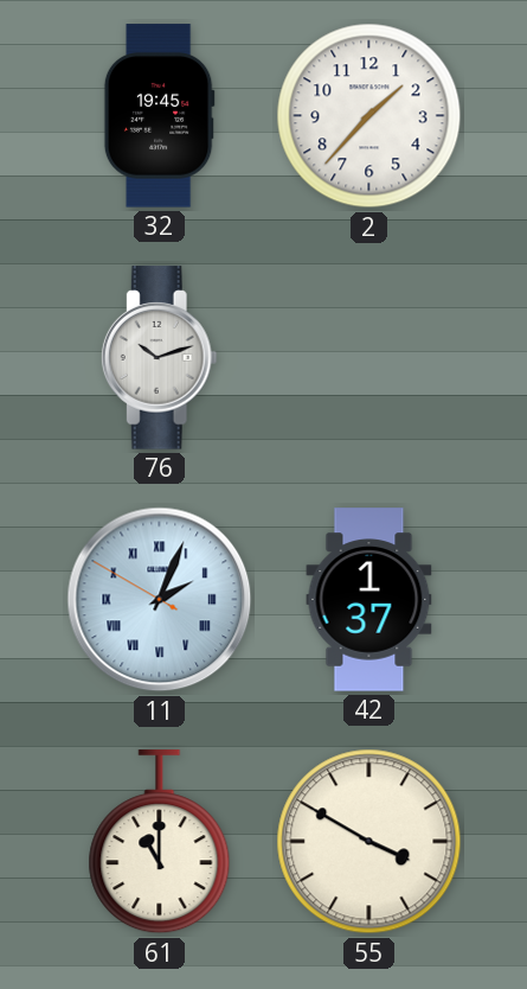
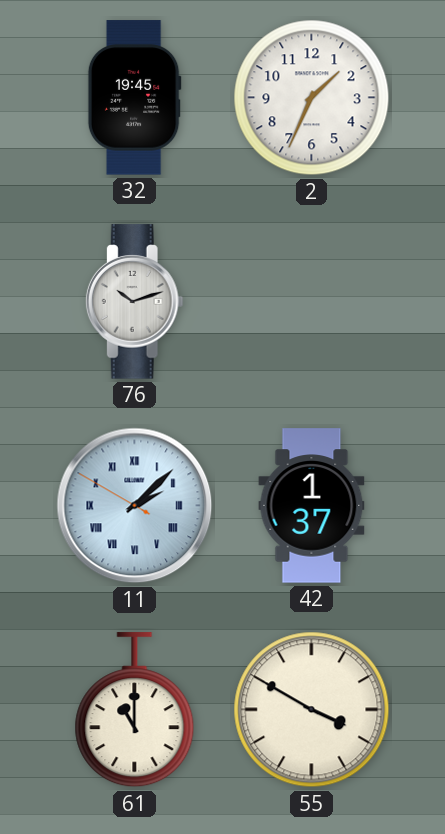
2: 1:37 -> 1:34 (312, 98)
11: 2:03 -> 2:07 (135, 506)
